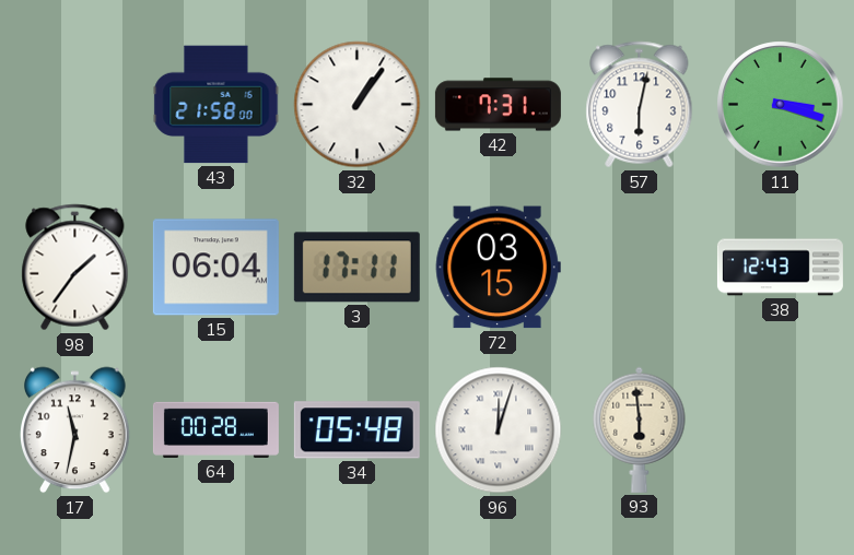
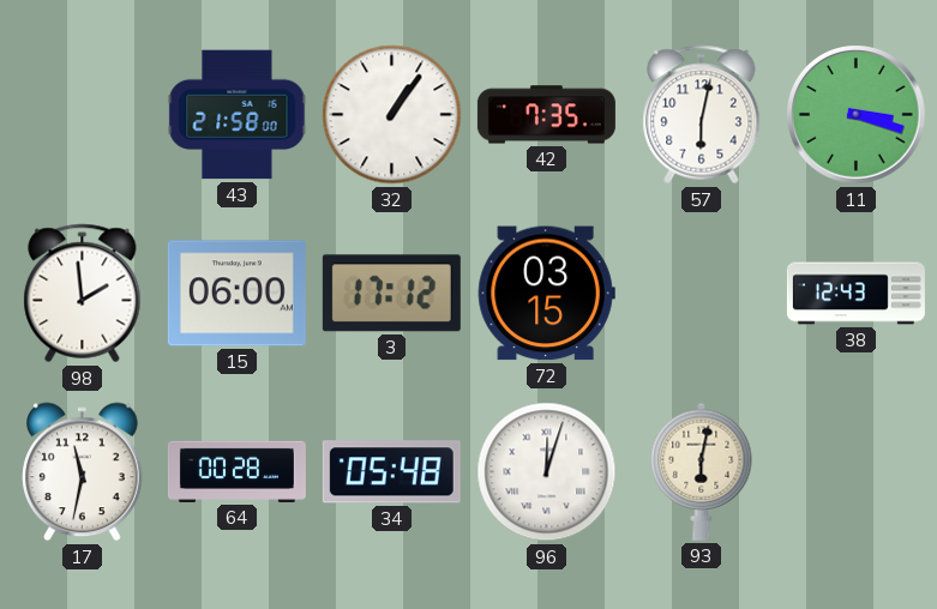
42: 7:31 -> 7:35 (546, 115)
98: 1:36 -> 1:59 (83, 294)
15: 06:04 -> 06:00 (236, 294)
3: 17:11 -> 17:12 (391, 294)
93: 5:59 -> 6:02 (702, 471)
